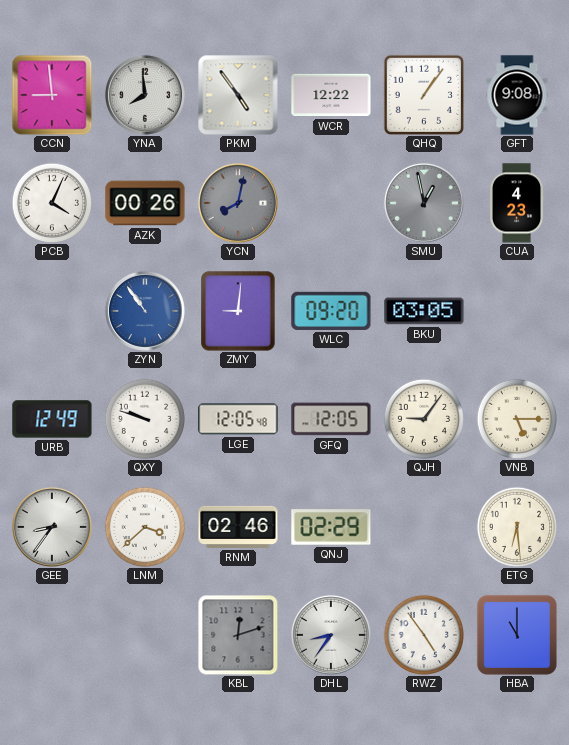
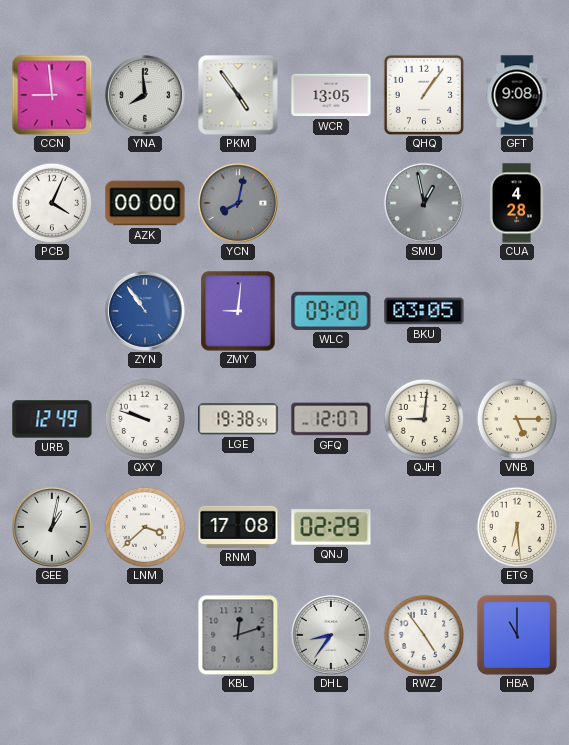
WCR: 12:22 -> 13:05 (331, 95)
AZK: 00:26 -> 00:00 (145, 203)
CUA: 4:23 -> 4:28 (517, 203)
LGE: 12:05 -> 19:38 (238, 419)
GFQ: 12:05 -> 12:07 (331, 419)
QJH: 9:06 -> 9:01 (423, 418)
GEE: 8:36 -> 1:02 (52, 527)
RNM: 02:46 -> 17:08 (238, 527)
